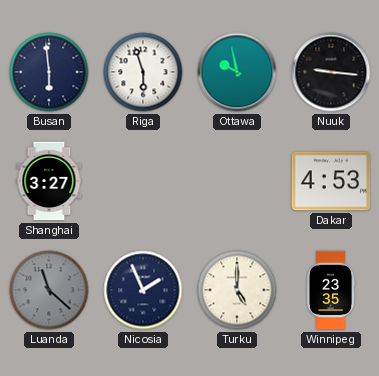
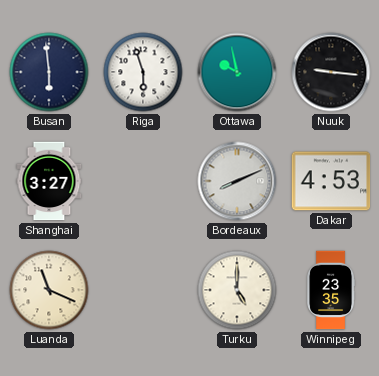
Bordeaux: none -> 8:11 (237, 181)
Luanda: 11:22 -> 11:19 (49, 290)
Luanda dial: grey -> cream (49, 290)
Nicosia: 1:56 -> none (143, 290)
